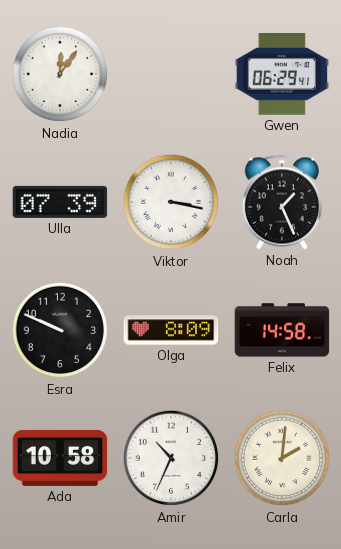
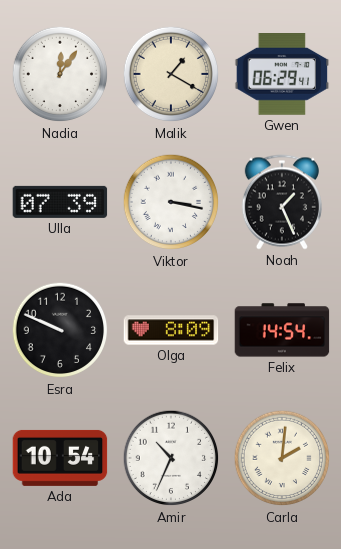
Malik: none -> 1:20 (171, 74)
Felix: 14:58 -> 14:54 (282, 330)
Ada: 10:58 -> 10:54 (60, 458)
